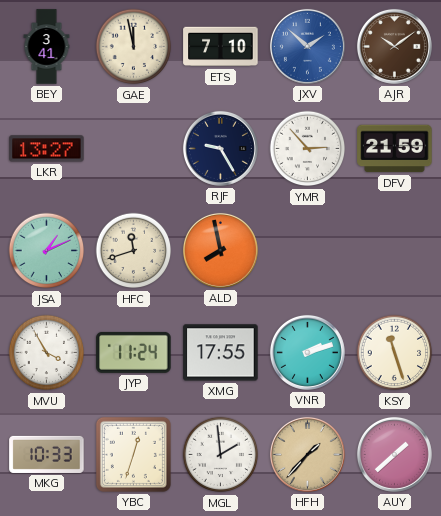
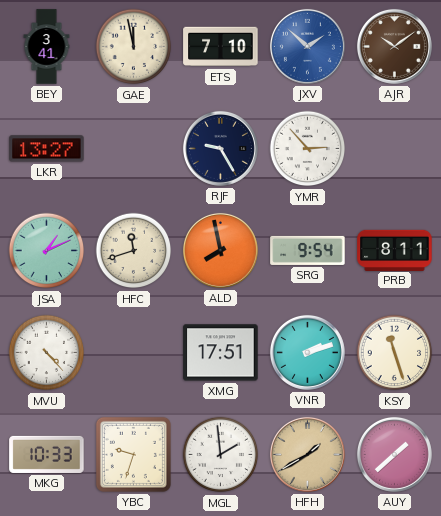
DFV: 21:59 -> none (395, 149)
SRG: none -> 9:54 (308, 250)
PRB: none -> 8:11 (395, 250)
MVU: 3:55 -> 4:23 (47, 353)
JYP: 11:24 -> none (134, 352)
XMG: 17:55 -> 17:51 (221, 353)
YBC: 12:33 -> 9:33 (133, 454)
HFH: 1:37 -> 1:40 (307, 454)
